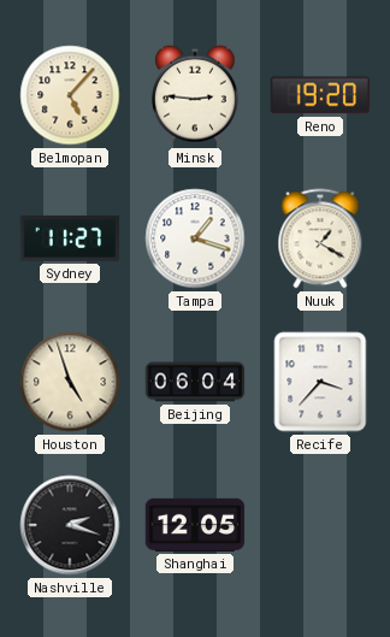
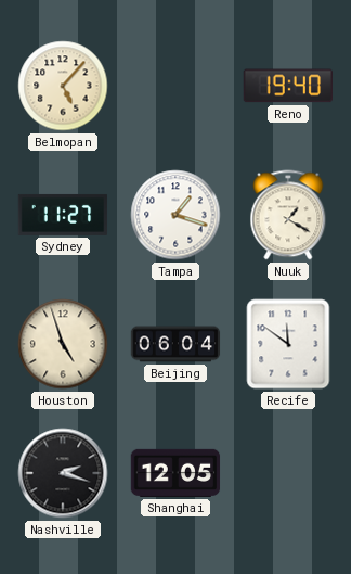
Minsk: 2:46 -> none (196, 95)
Reno: 19:20 -> 19:40 (287, 86)
Recife: 3:37 -> 11:51 (288, 344)
